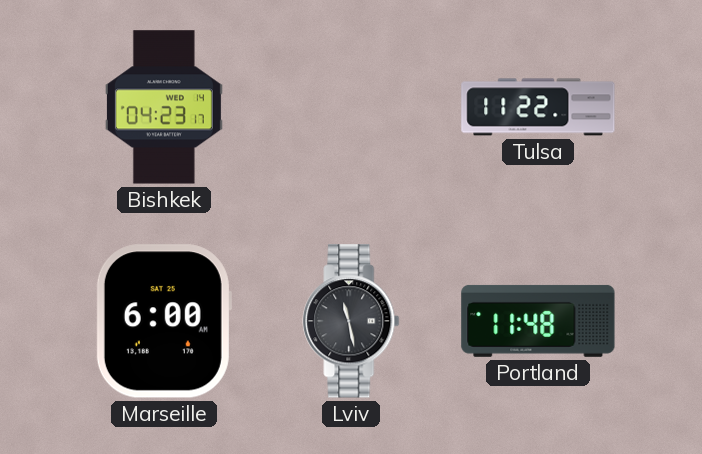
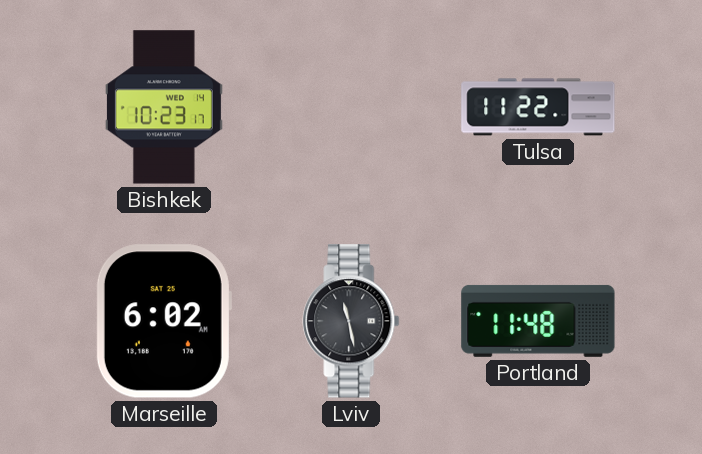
Bishkek: 04:23 -> 10:23 (164, 107)
Marseille: 6:00 -> 6:02 (164, 321)
